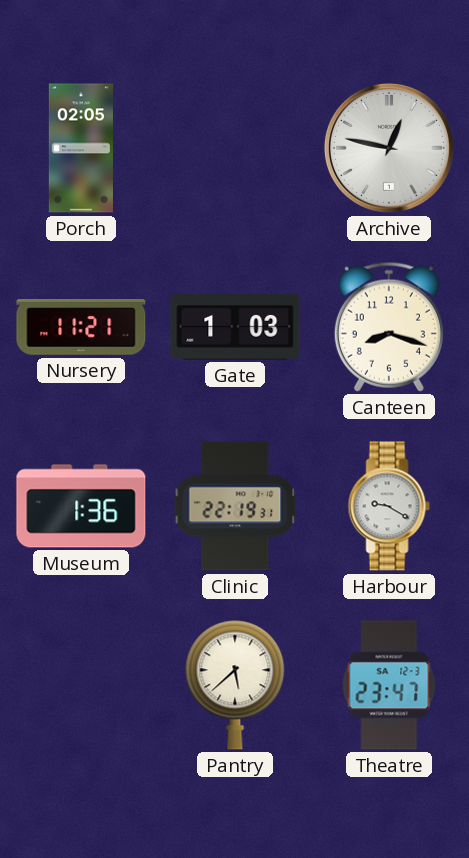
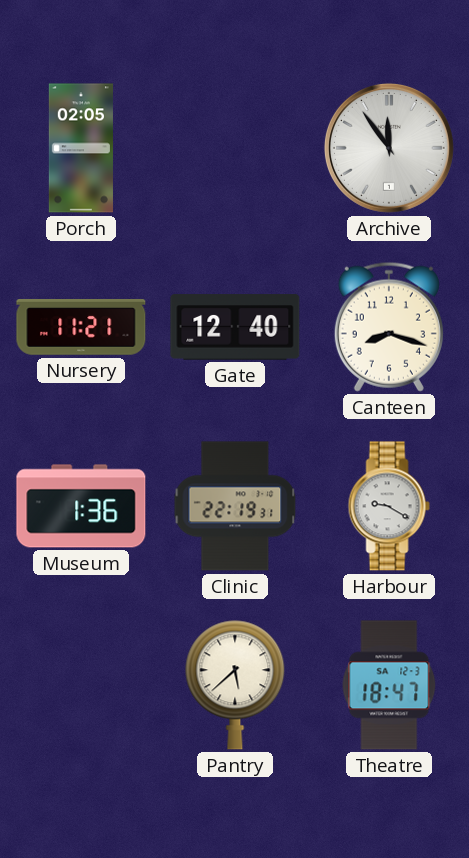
Archive: 12:47 -> 11:54 (389, 148)
Gate: 1:03 -> 12:40 (235, 327)
Theatre: 23:47 -> 18:47 (389, 685)
